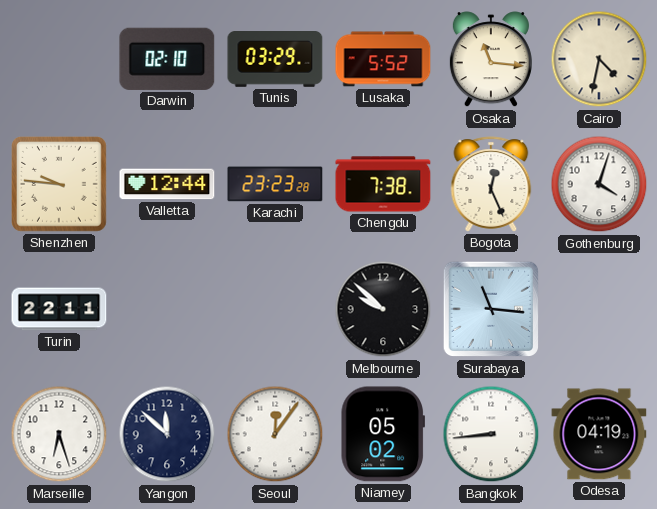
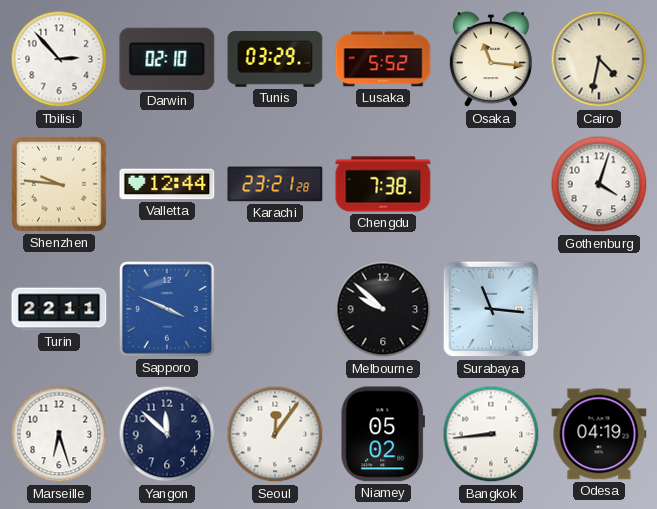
Tbilisi: none -> 2:53 (59, 59)
Karachi: 23:23 -> 23:21 (275, 184)
Bogota: 12:26 -> none (491, 184)
Sapporo: none -> 3:49 (167, 309)
